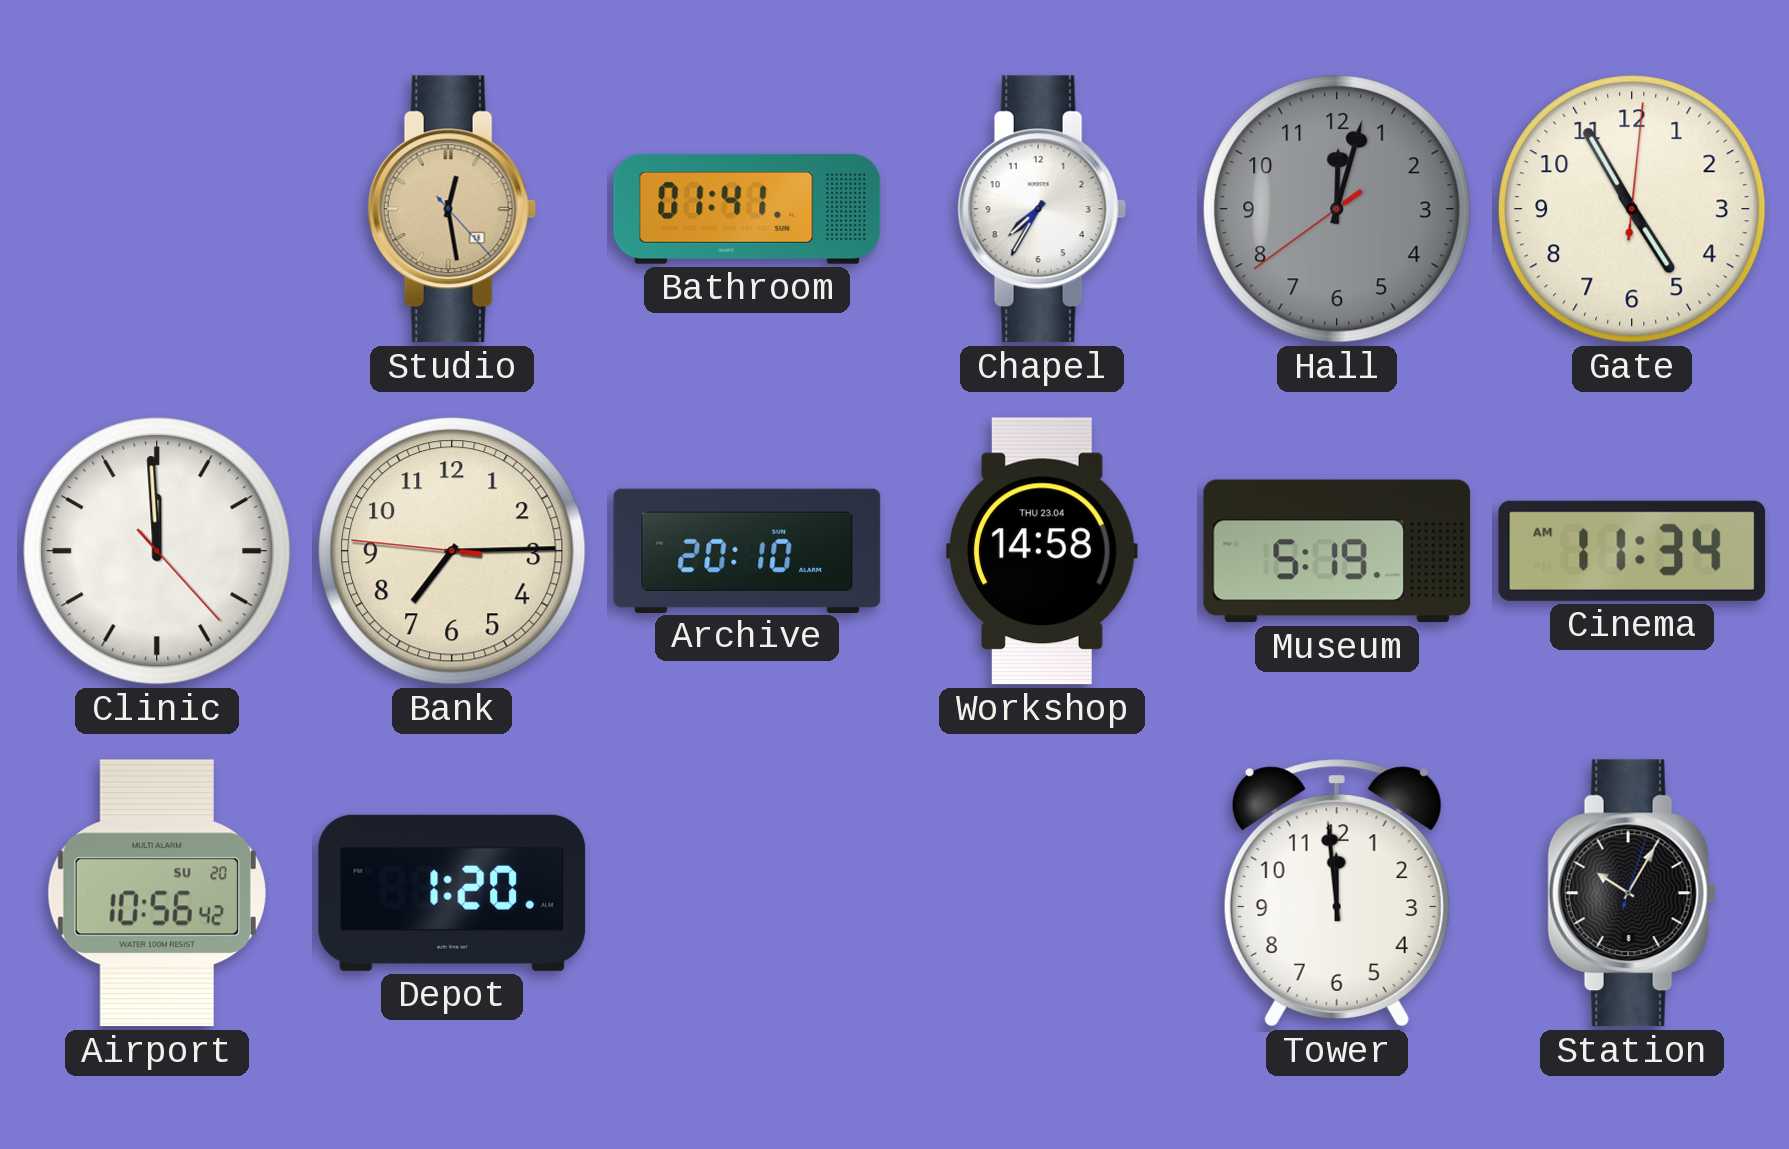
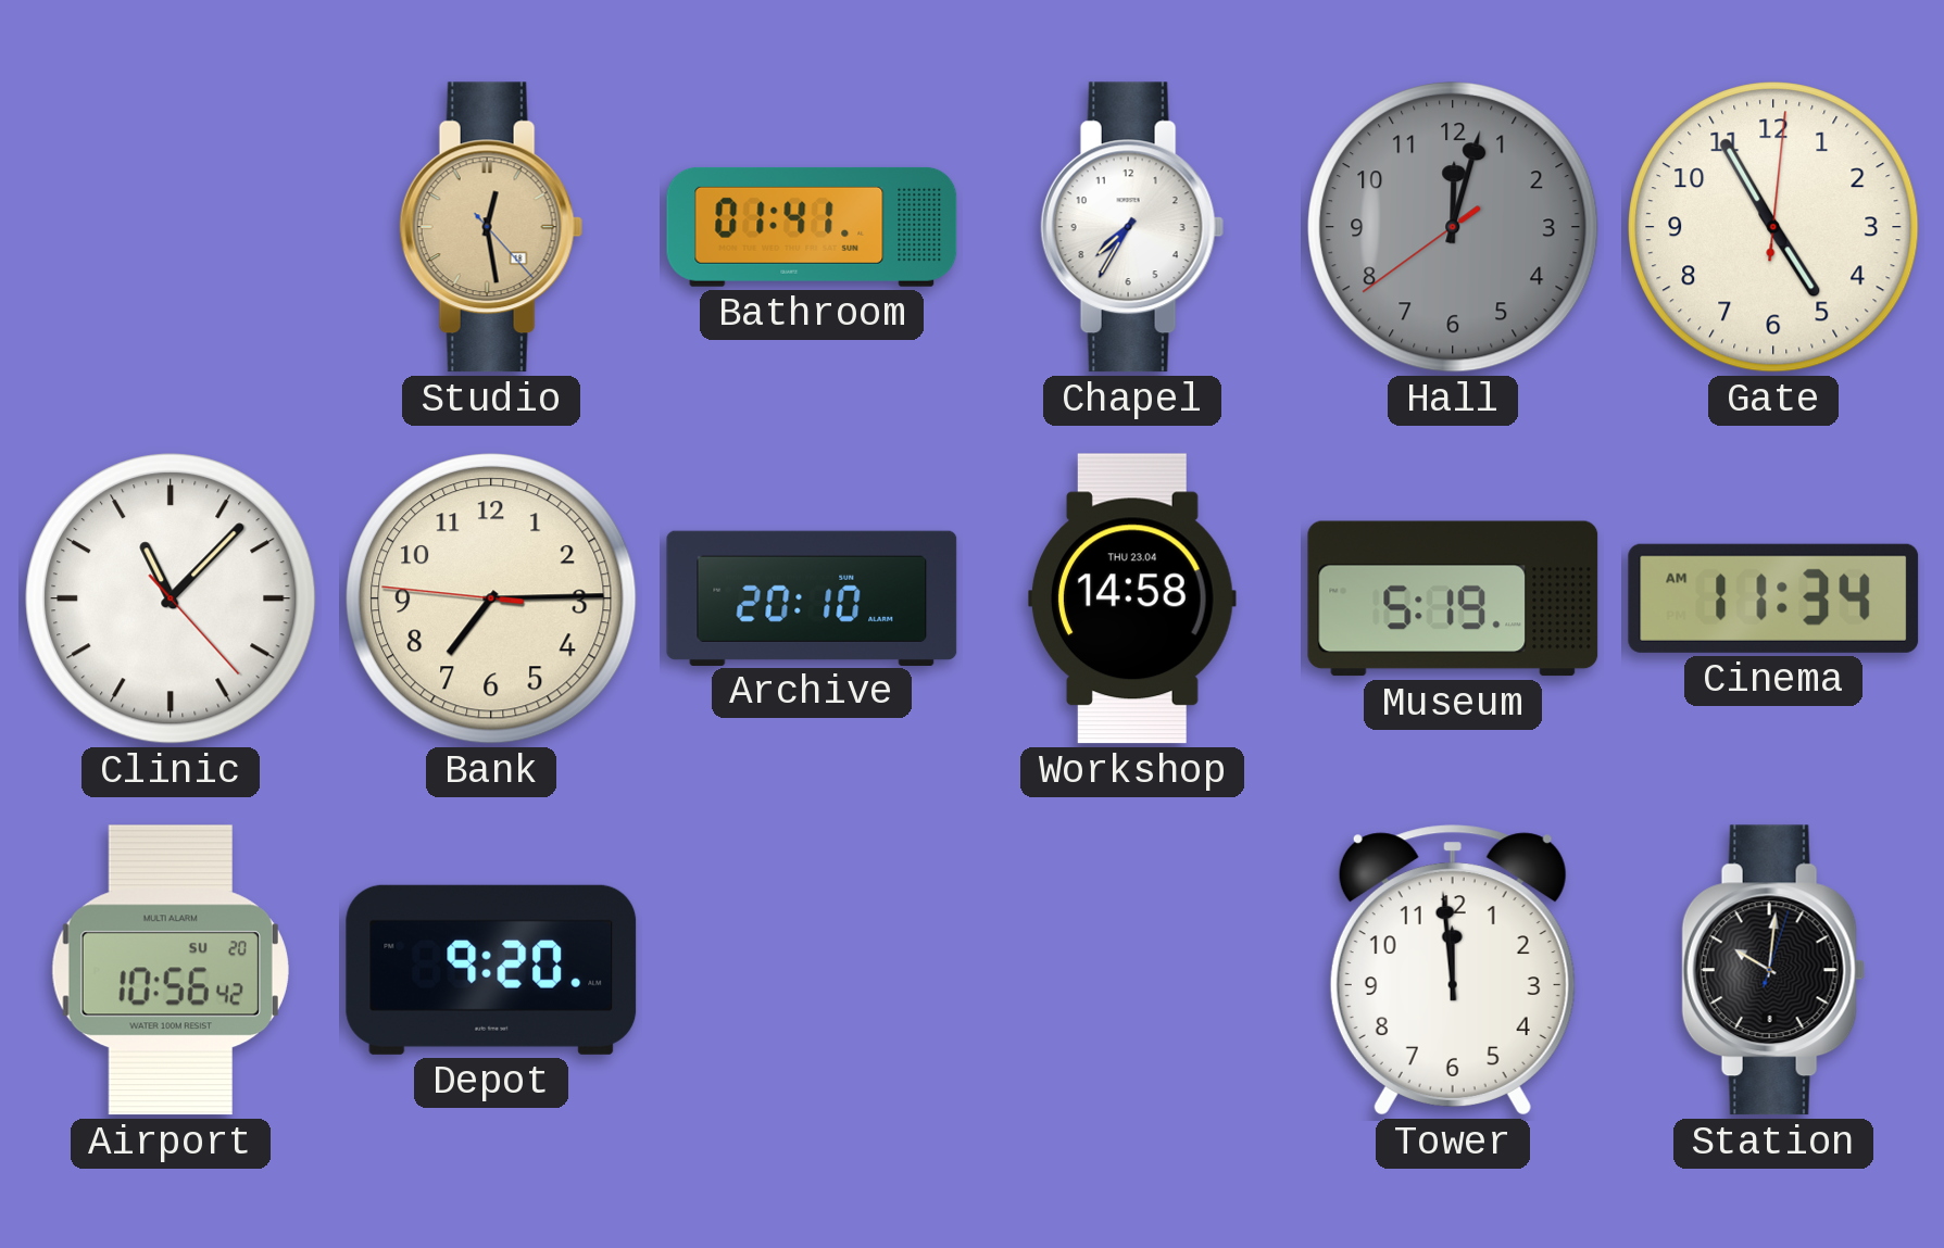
Clinic: 11:59 -> 11:07 (171, 598)
Depot: 1:20 -> 9:20 (491, 970)
Station: 10:05 -> 10:01 (1773, 970)
